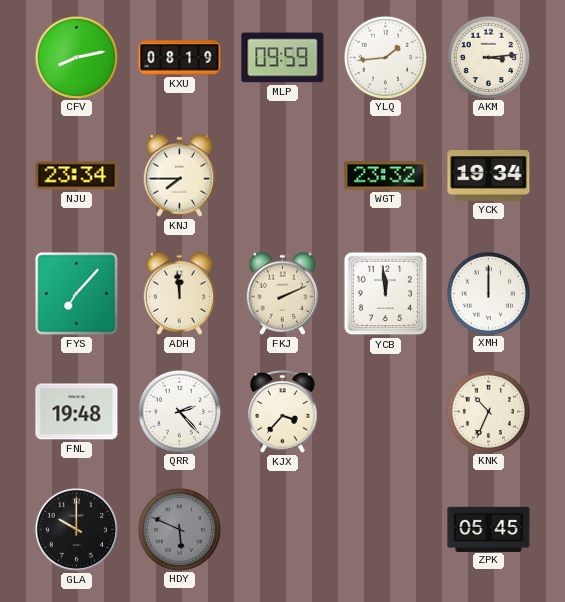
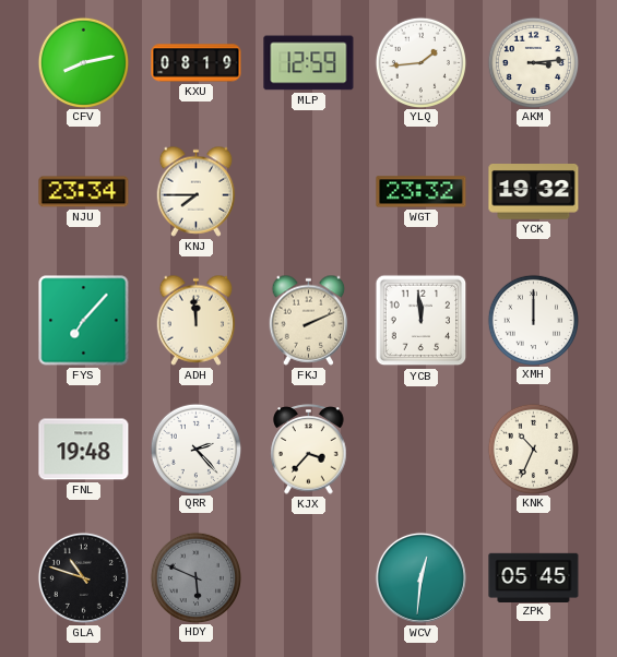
MLP: 09:59 -> 12:59 (309, 63)
YCK: 19:34 -> 19:32 (534, 192)
GLA: 10:00 -> 10:48 (83, 577)
WCV: none -> 12:31 (420, 577)
